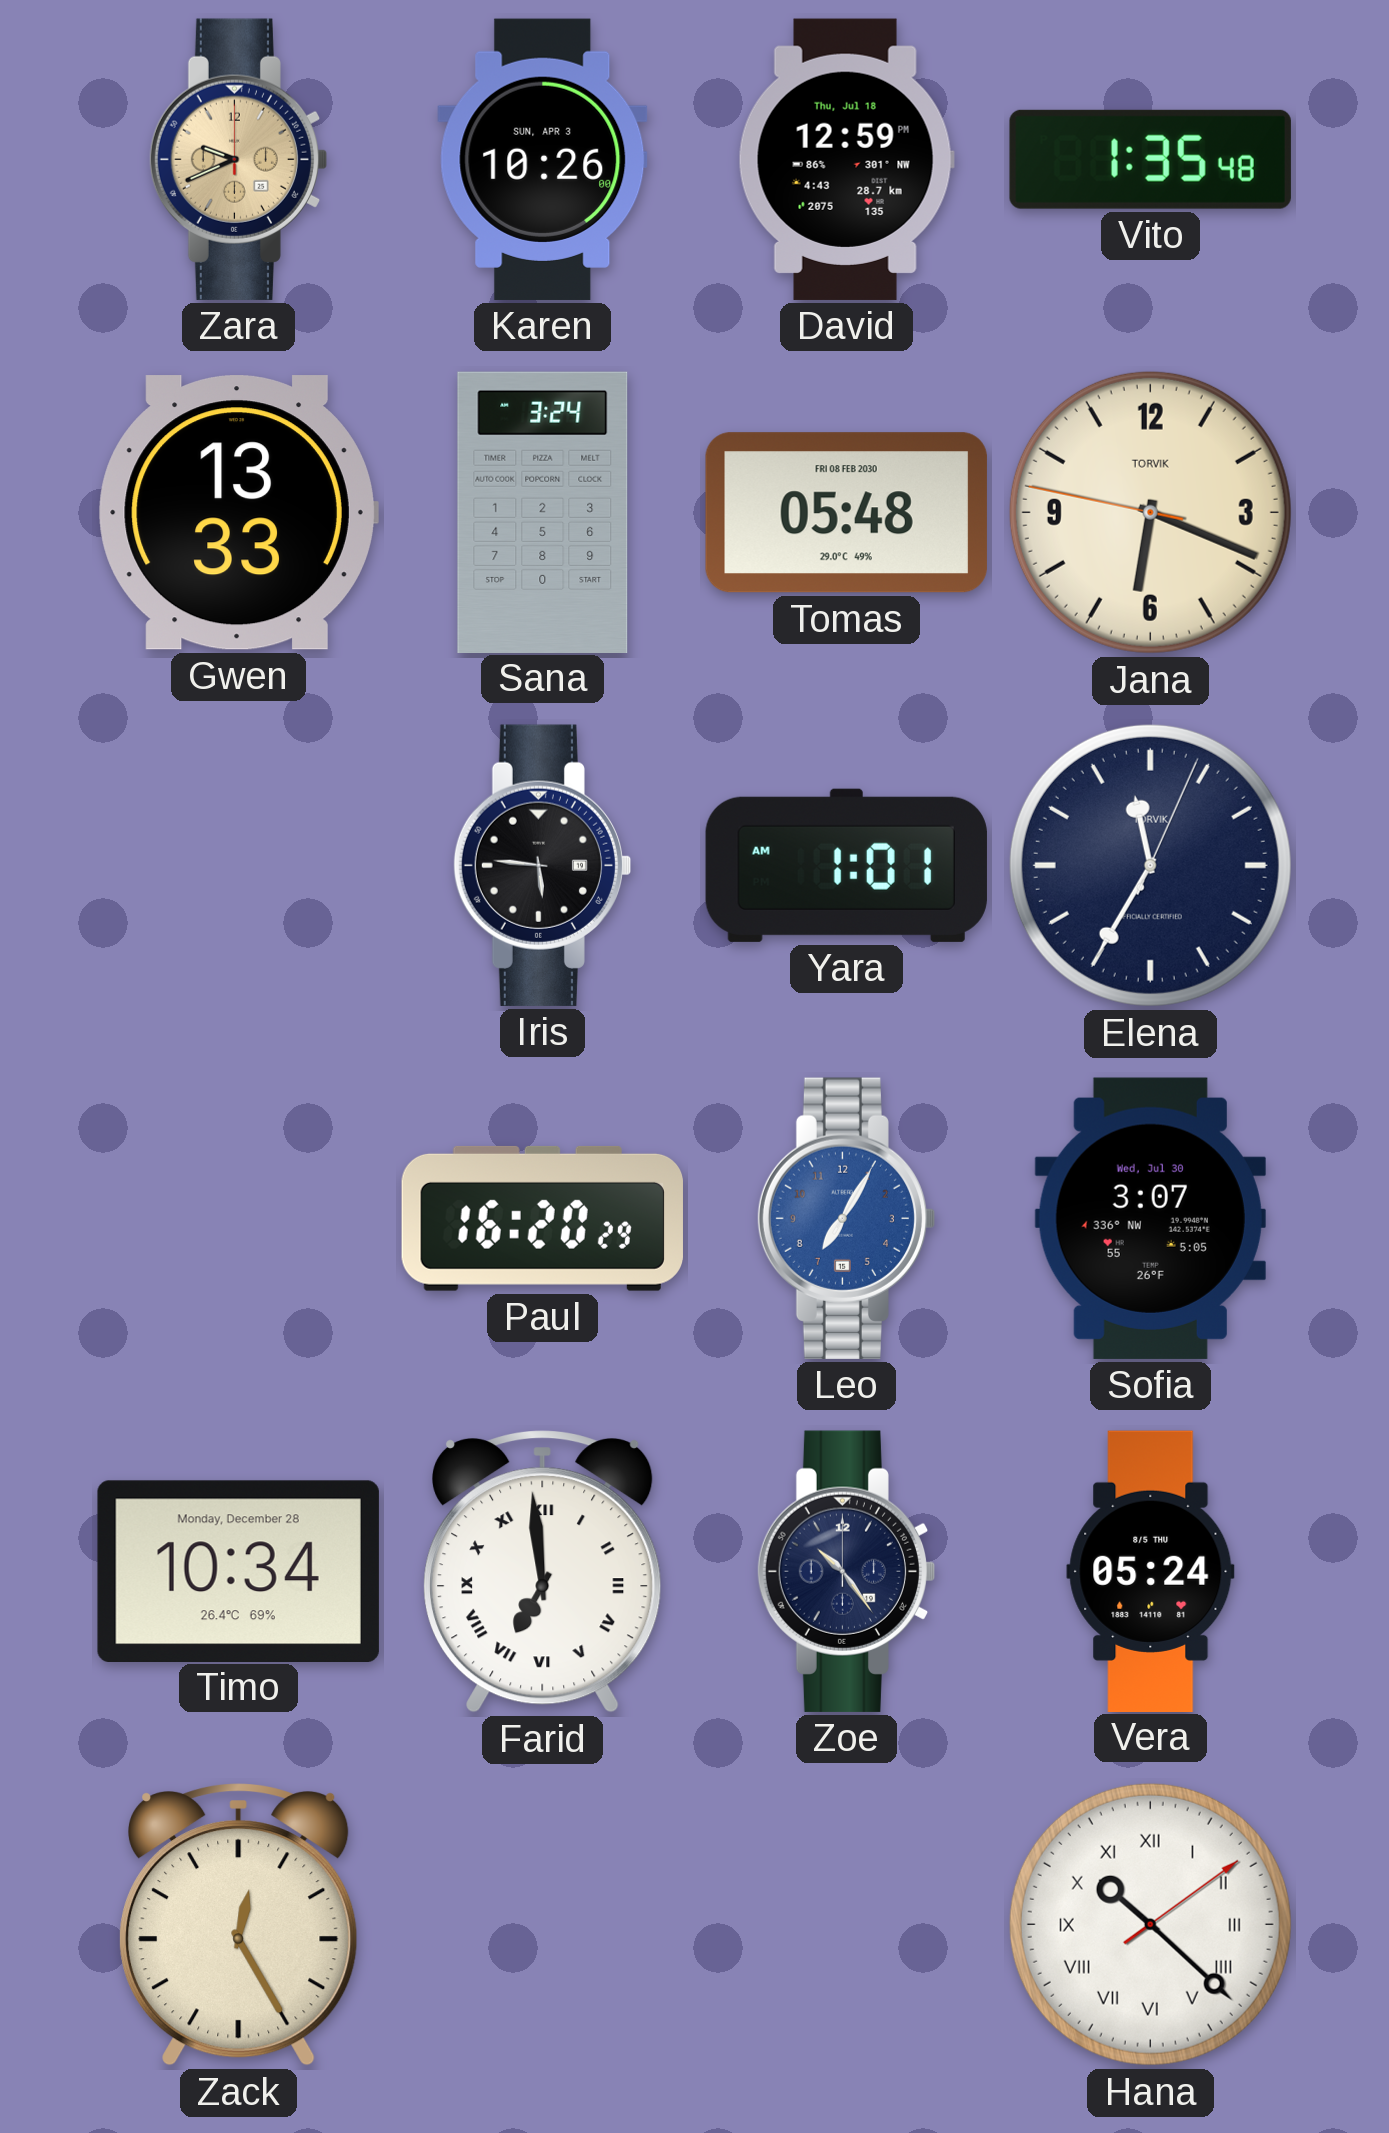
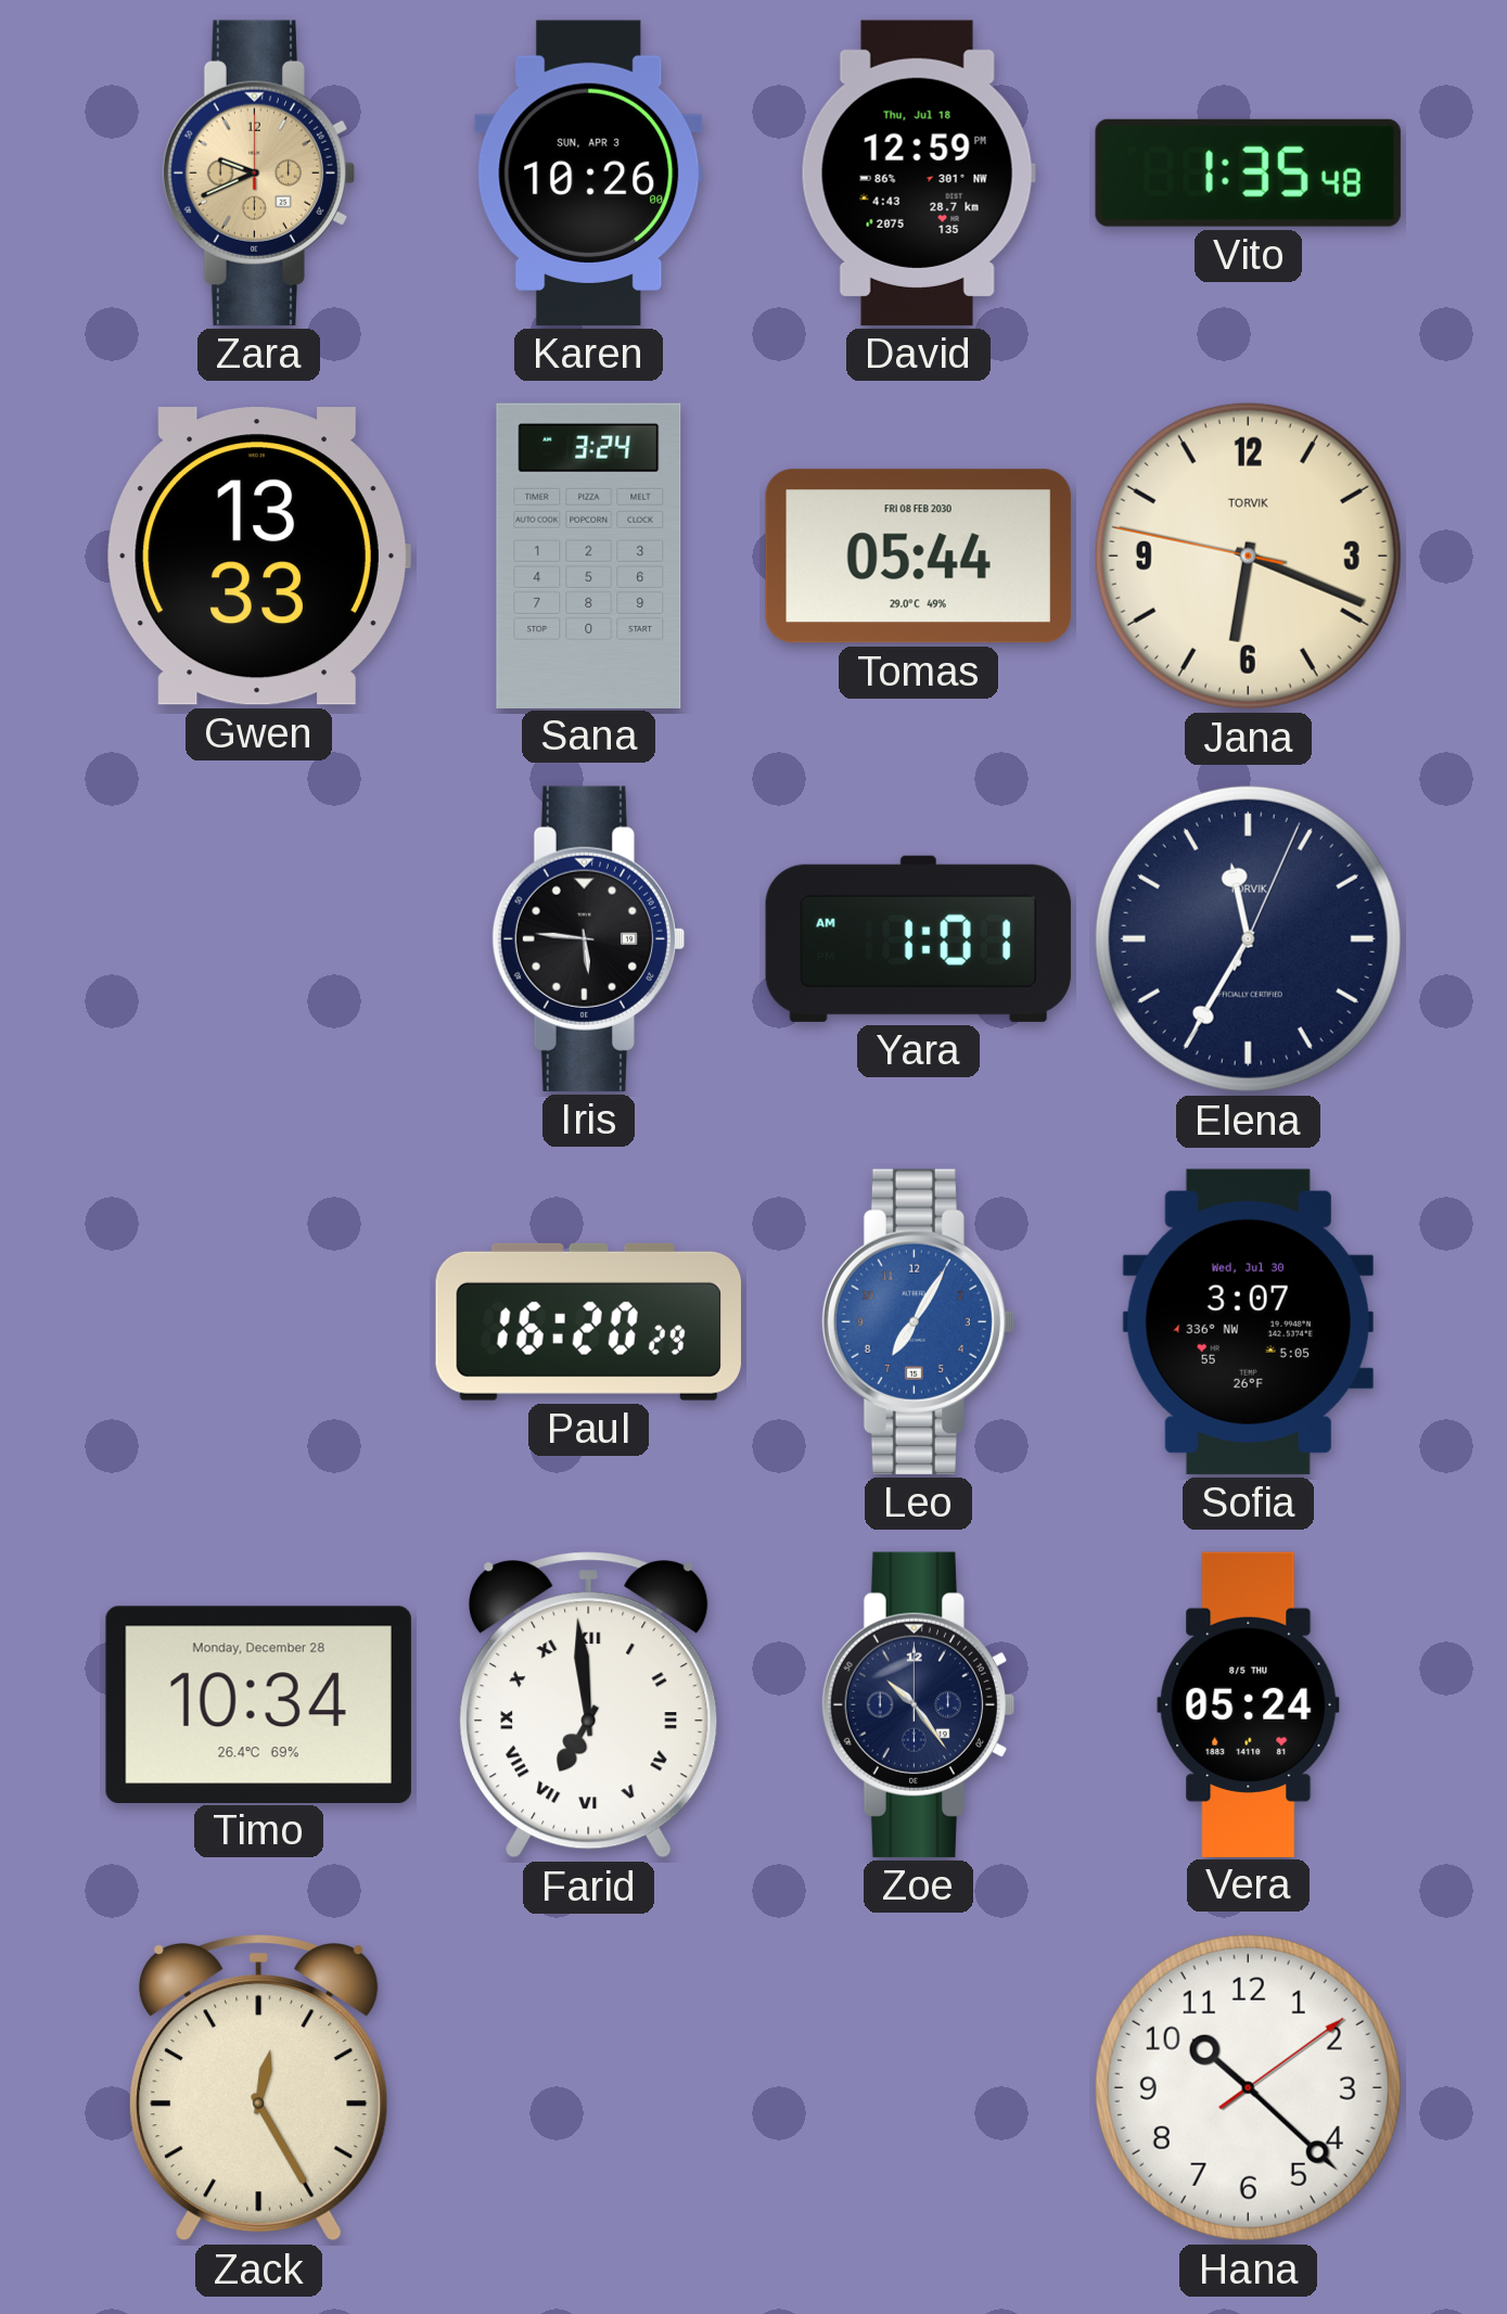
Tomas: 05:48 -> 05:44 (918, 557)
Hana numerals: Roman -> Arabic (1248, 2087)
